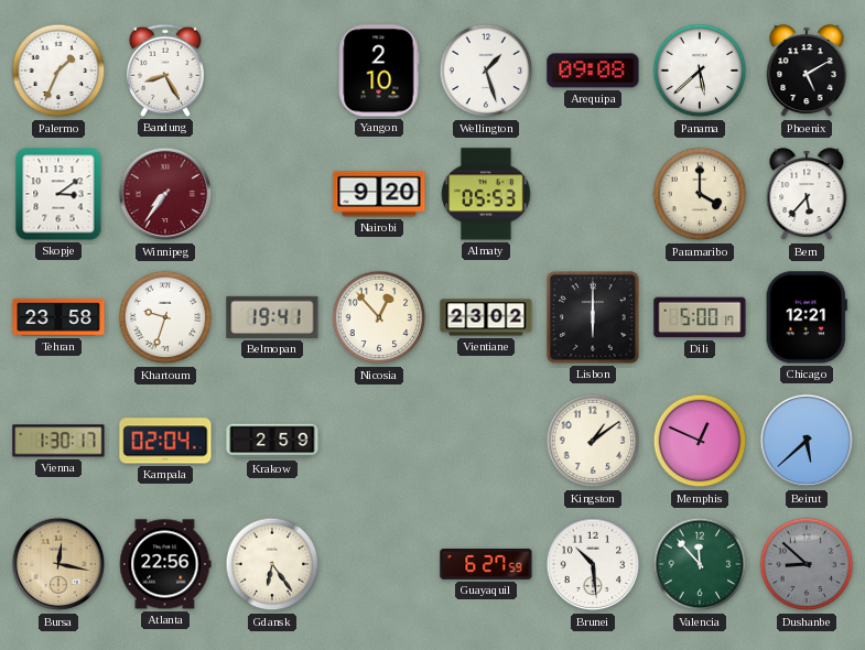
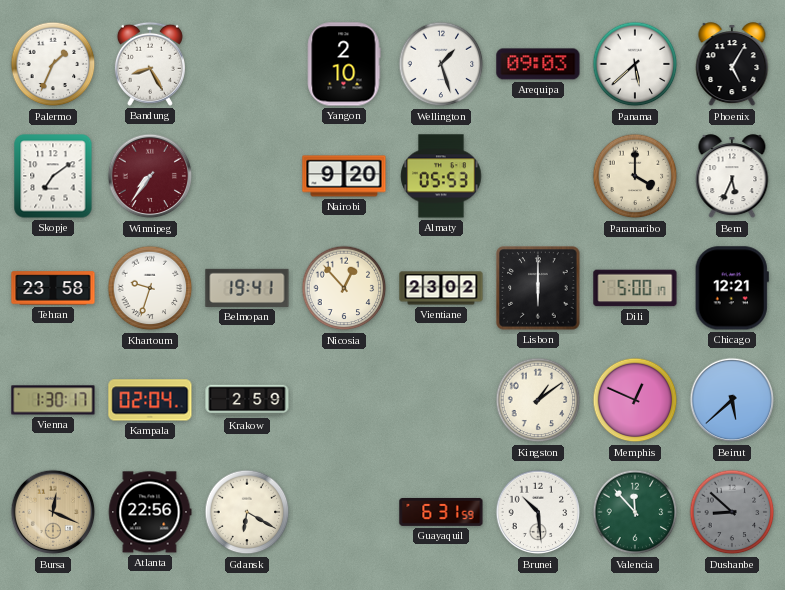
Arequipa: 09:08 -> 09:03 (538, 64)
Phoenix: 5:10 -> 5:05 (732, 65)
Skopje: 3:09 -> 7:09 (53, 176)
Bern: 5:37 -> 5:34 (732, 177)
Bursa: 12:17 -> 12:19 (53, 512)
Gdansk: 6:24 -> 6:20 (247, 512)
Guayaquil: 6:27 -> 6:31 (441, 512)
